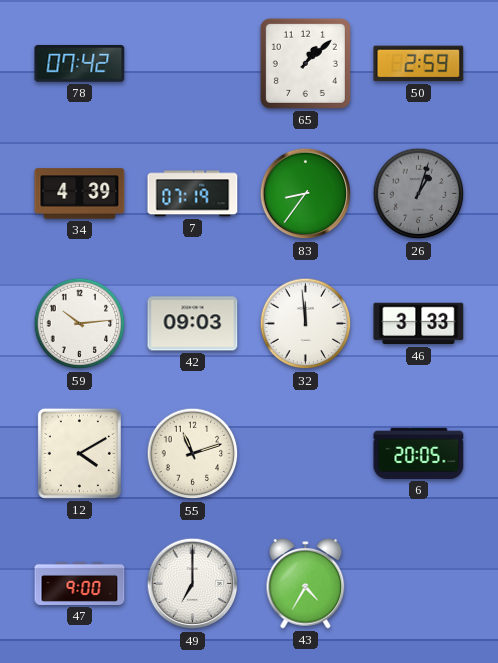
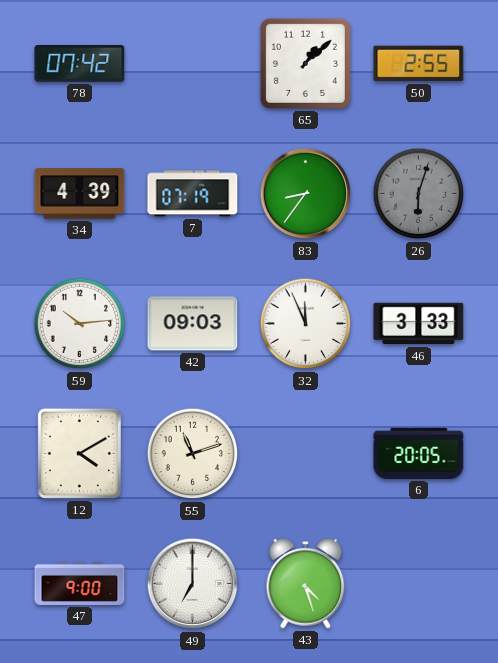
50: 2:59 -> 2:55 (419, 64)
26: 1:03 -> 6:03 (419, 194)
32: 11:59 -> 11:56 (306, 324)
43: 4:35 -> 4:27 (306, 584)
